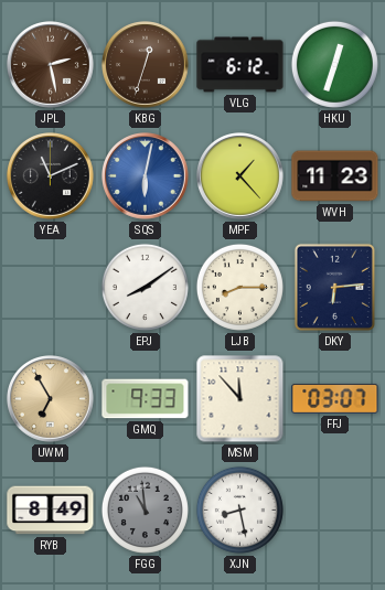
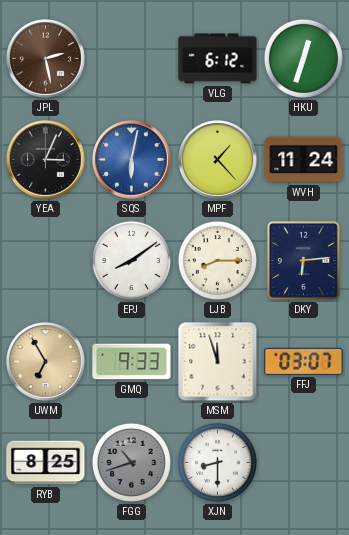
KBG: 12:33 -> none (146, 65)
YEA: 11:11 -> 3:04 (46, 160)
WVH: 11:23 -> 11:24 (304, 160)
MSM: 11:53 -> 11:57 (218, 362)
RYB: 8:49 -> 8:25 (46, 463)
FGG: 10:59 -> 10:42 (131, 462)
XJN: 8:28 -> 8:30 (217, 462)
